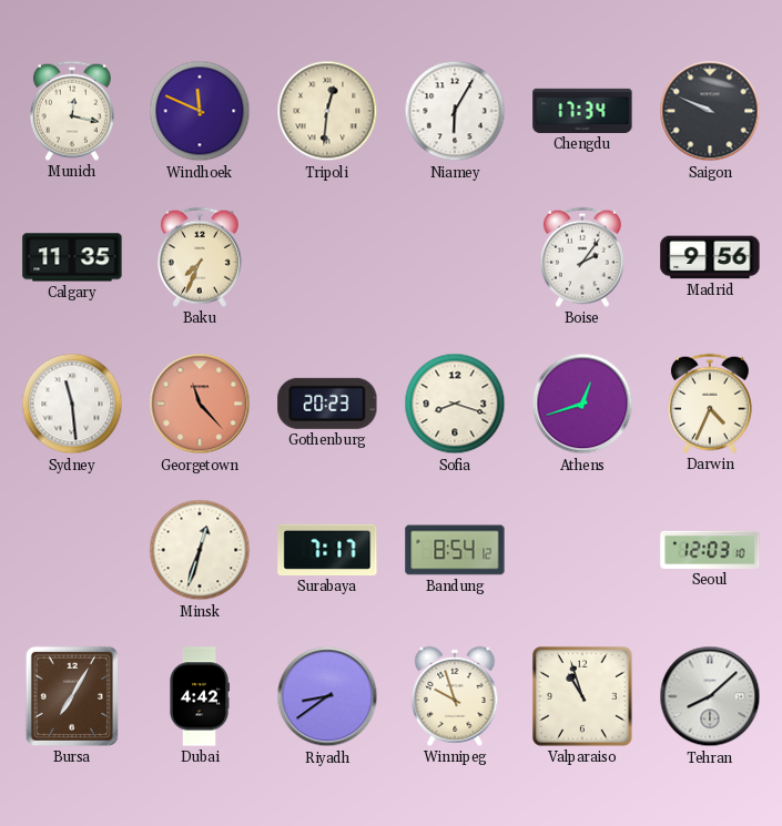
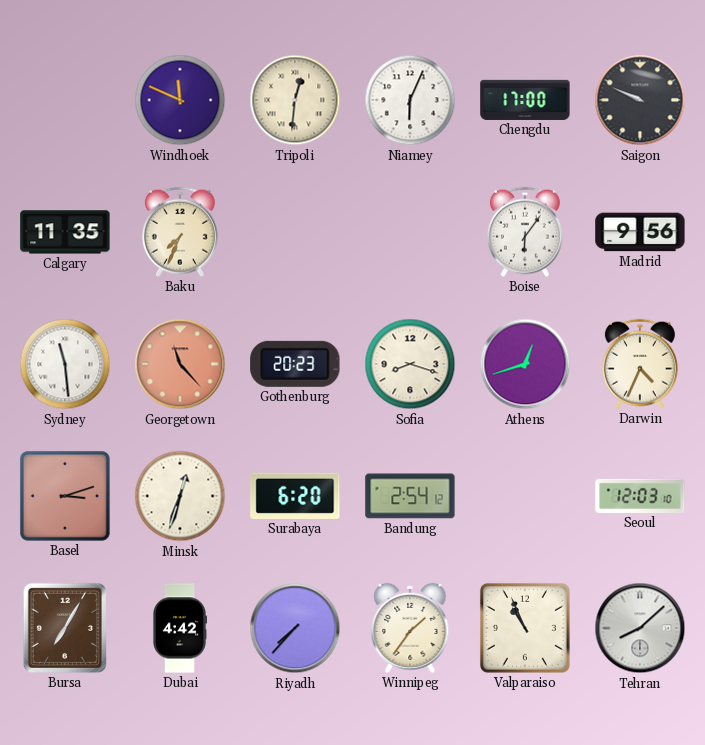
Munich: 12:17 -> none (72, 111)
Niamey: 6:05 -> 6:04 (410, 100)
Chengdu: 17:34 -> 17:00 (525, 100)
Boise: 2:06 -> 6:06 (525, 232)
Basel: none -> 3:12 (65, 496)
Surabaya: 7:17 -> 6:20 (295, 496)
Bandung: 8:54 -> 2:54 (410, 496)
Riyadh: 8:39 -> 7:37 (295, 628)
Winnipeg: 9:57 -> 1:36 (410, 628)
Valparaiso: 10:57 -> 10:56 (525, 628)
